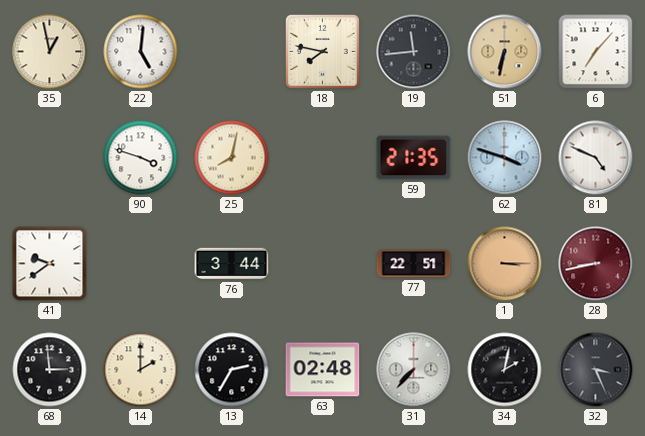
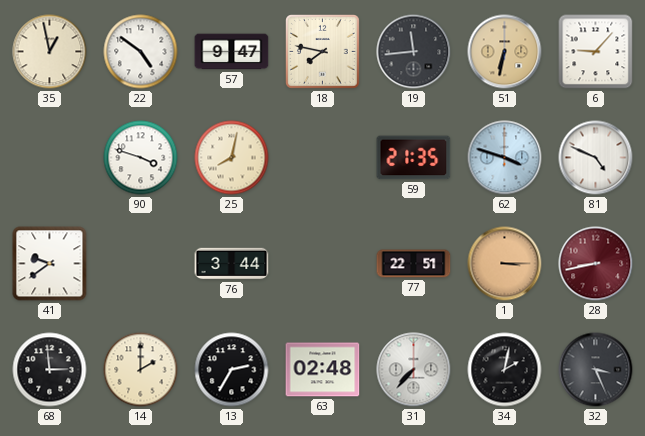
22: 5:01 -> 4:51 (141, 52)
57: none -> 9:47 (232, 52)
6: 7:07 -> 9:07 (596, 52)
